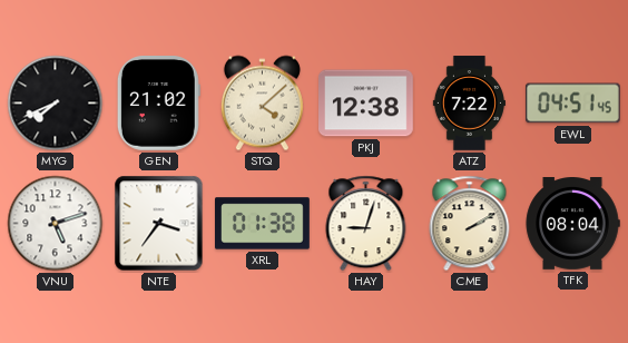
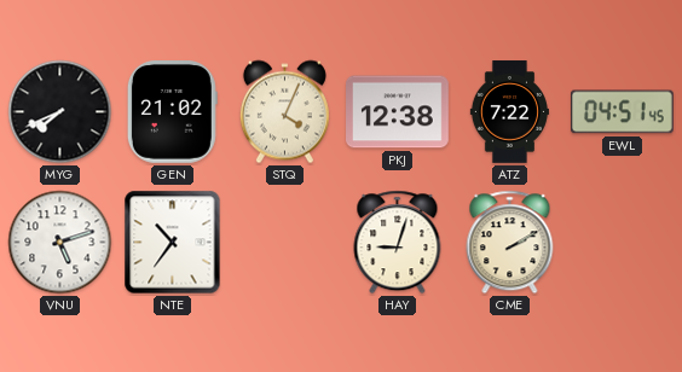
STQ: 4:08 -> 4:04 (284, 112)
NTE: 3:36 -> 10:36 (173, 243)
XRL: 01:38 -> none (263, 224)
TFK: 08:04 -> none (572, 224)
